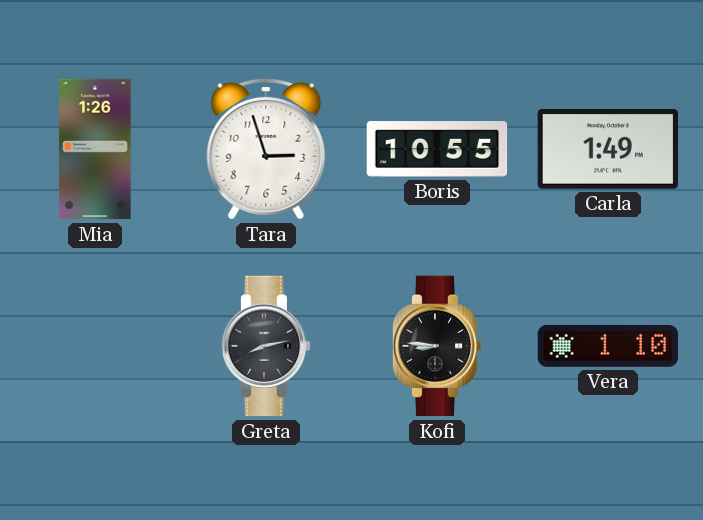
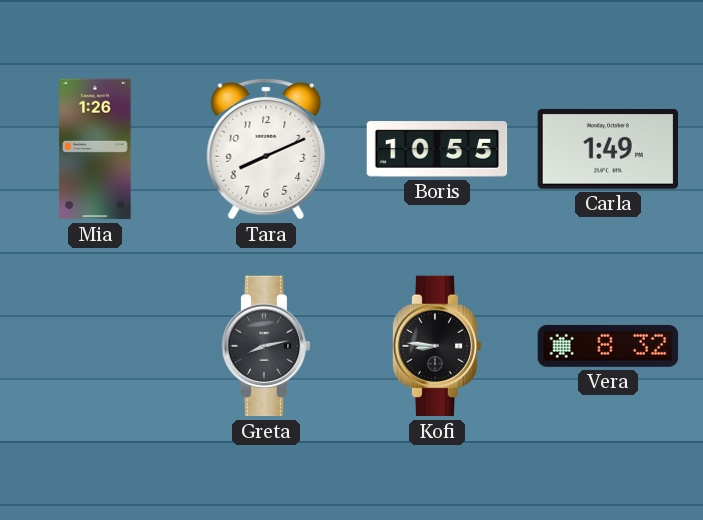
Tara: 2:57 -> 8:11 (266, 149)
Vera: 1:10 -> 8:32 (608, 346)
